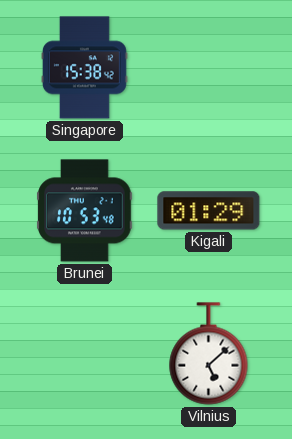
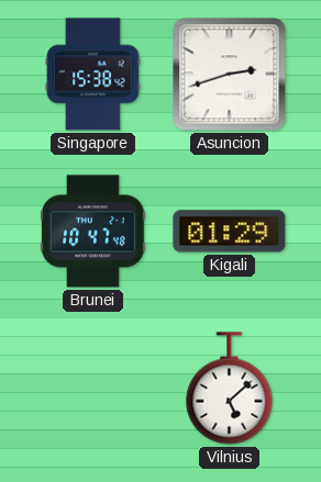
Asuncion: none -> 2:42 (230, 75)
Brunei: 10:53 -> 10:47 (93, 232)
